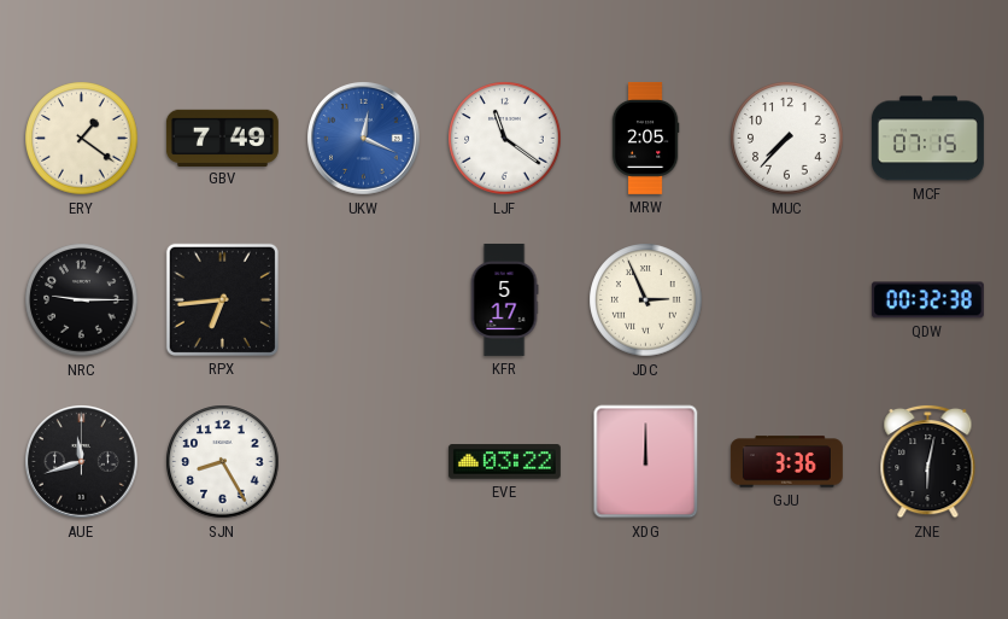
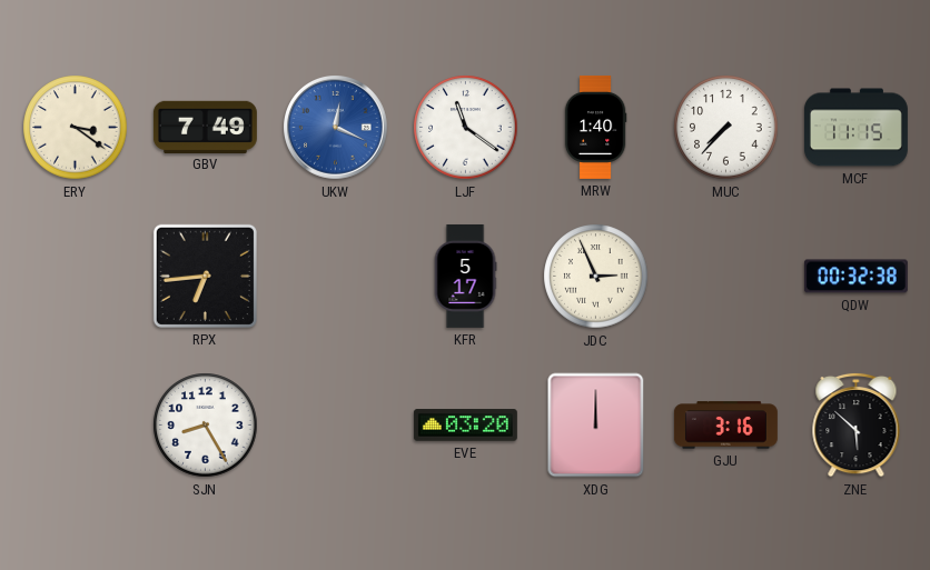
ERY: 1:21 -> 3:21 (76, 128)
MRW: 2:05 -> 1:40 (595, 127)
MCF: 07:15 -> 11:15 (855, 128)
NRC: 9:15 -> none (82, 300)
AUE: 11:42 -> none (82, 462)
EVE: 03:22 -> 03:20 (465, 426)
GJU: 3:36 -> 3:16 (725, 426)
ZNE: 6:02 -> 5:52 (857, 424)
